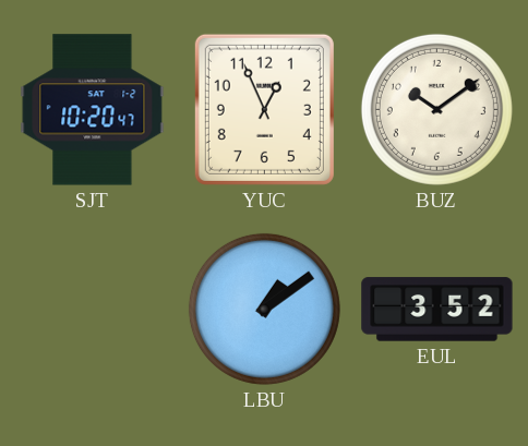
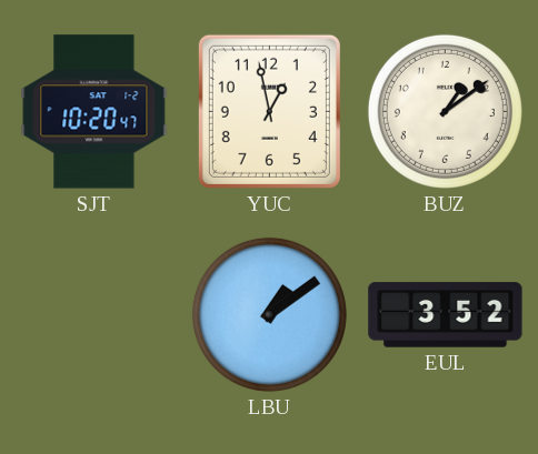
YUC: 12:56 -> 12:58 (269, 111)
BUZ: 10:09 -> 1:09 (445, 111)
